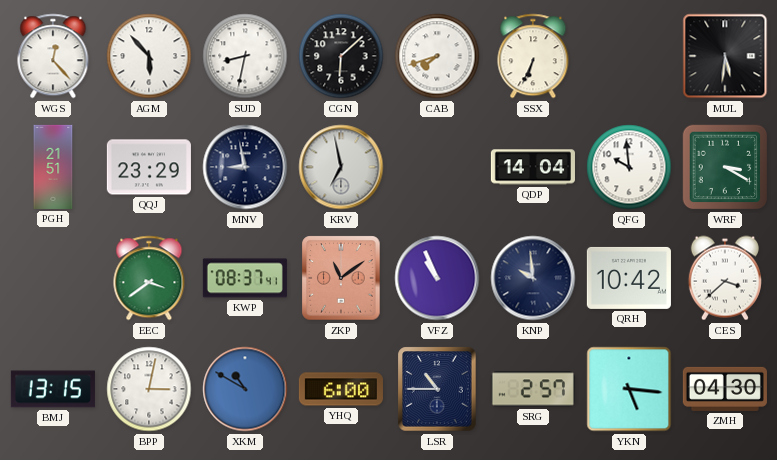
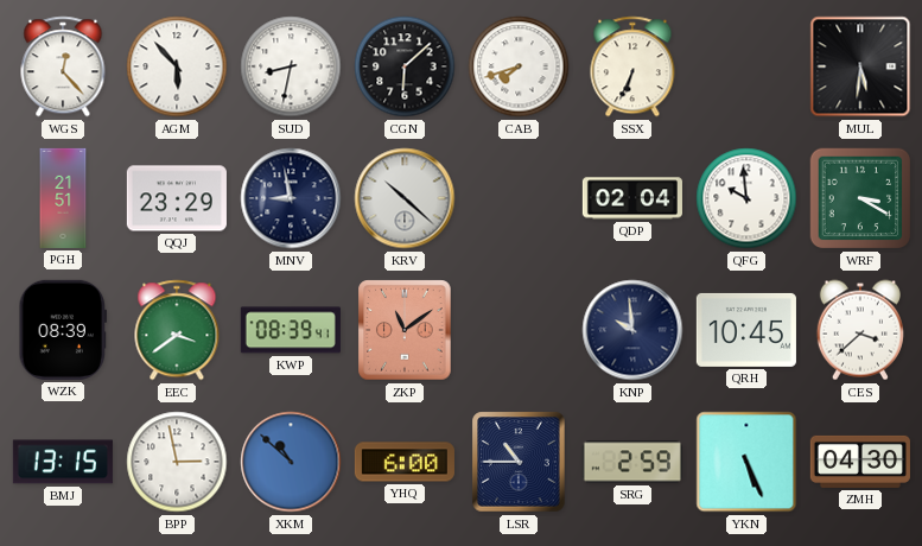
KRV: 6:58 -> 10:22 (405, 198)
QDP: 14:04 -> 02:04 (632, 198)
WZK: none -> 08:39 (63, 330)
KWP: 08:37 -> 08:39 (291, 330)
VFZ: 10:56 -> none (437, 278)
QRH: 10:42 -> 10:45 (746, 330)
BPP: 3:02 -> 2:58 (177, 462)
XKM: 10:50 -> 10:52 (291, 462)
SRG: 2:57 -> 2:59 (632, 462)
YKN: 5:16 -> 5:26 (746, 462)
